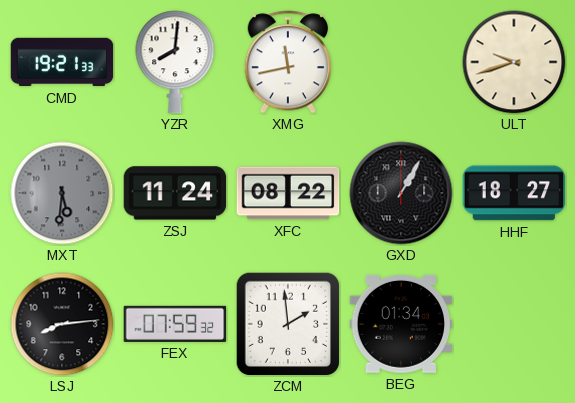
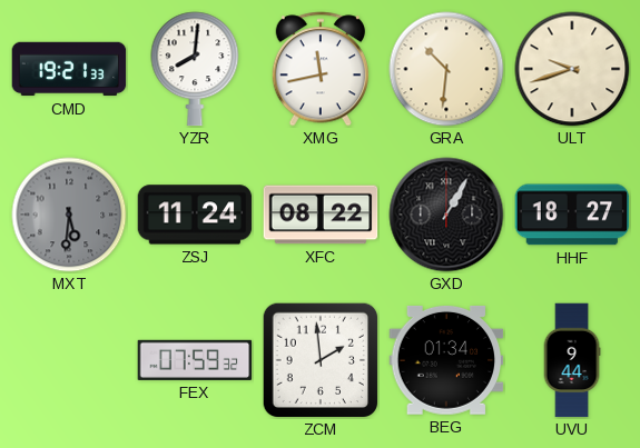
GRA: none -> 10:31 (446, 69)
LSJ: 8:14 -> none (62, 324)
UVU: none -> 9:44 (572, 360)
